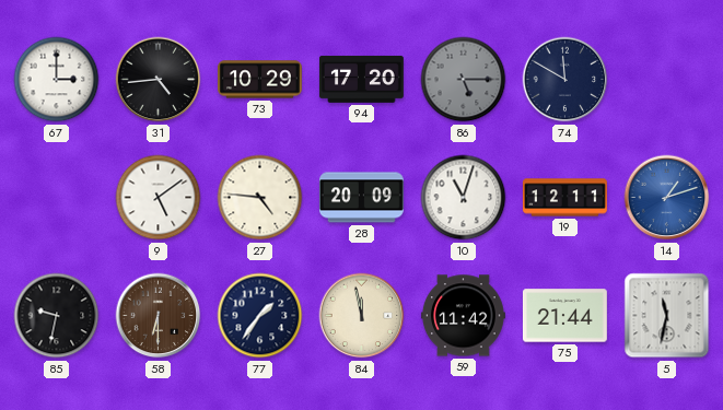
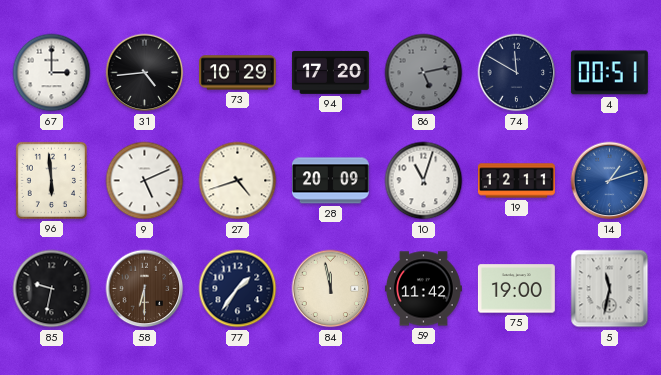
86: 5:15 -> 5:13 (424, 73)
4: none -> 00:51 (609, 73)
96: none -> 5:59 (51, 180)
9: 5:09 -> 5:11 (145, 181)
27: 4:46 -> 4:42 (238, 181)
75: 21:44 -> 19:00 (516, 289)
